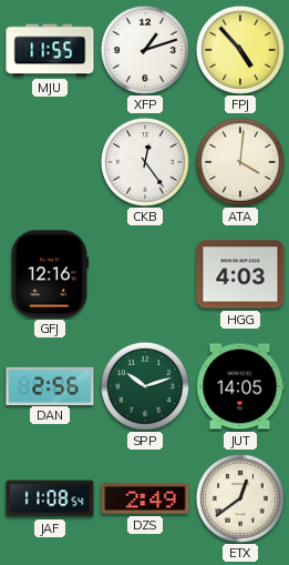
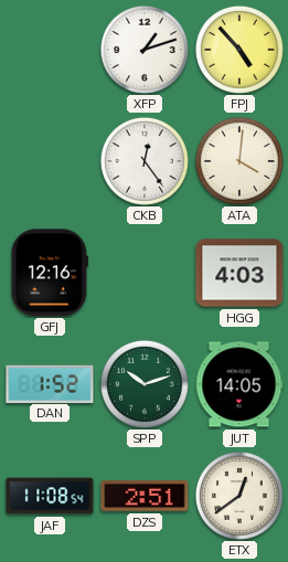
MJU: 11:55 -> none (50, 50)
DAN: 2:56 -> 1:52 (50, 383)
DZS: 2:49 -> 2:51 (145, 496)
